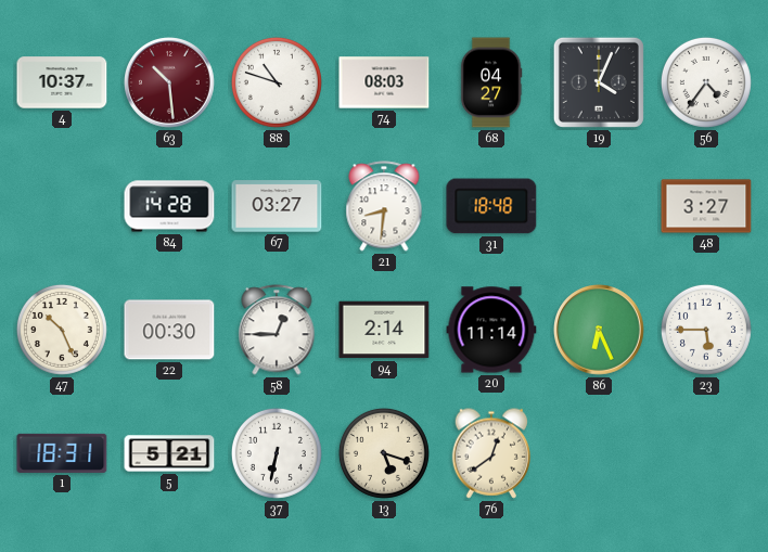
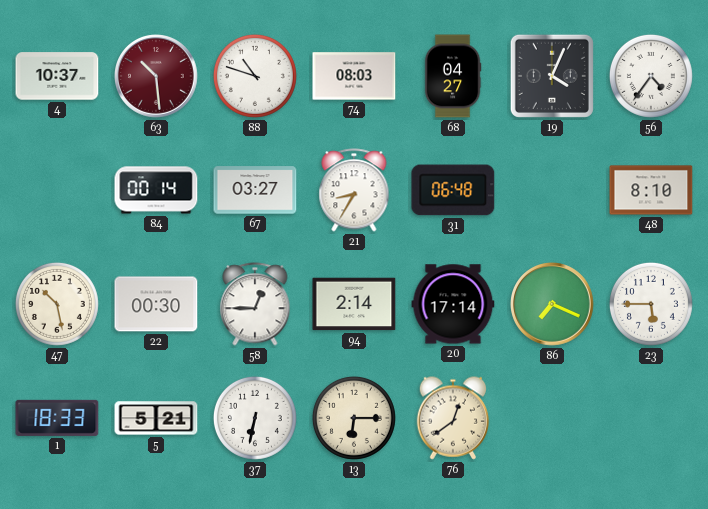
84: 14:28 -> 00:14 (156, 190)
21: 8:31 -> 8:35 (354, 190)
31: 18:48 -> 06:48 (453, 190)
48: 3:27 -> 8:10 (651, 190)
47: 10:26 -> 10:28 (57, 304)
20: 11:14 -> 17:14 (453, 304)
86: 6:26 -> 7:19 (553, 305)
1: 18:31 -> 18:33 (57, 418)
13: 5:18 -> 6:15 (354, 418)
